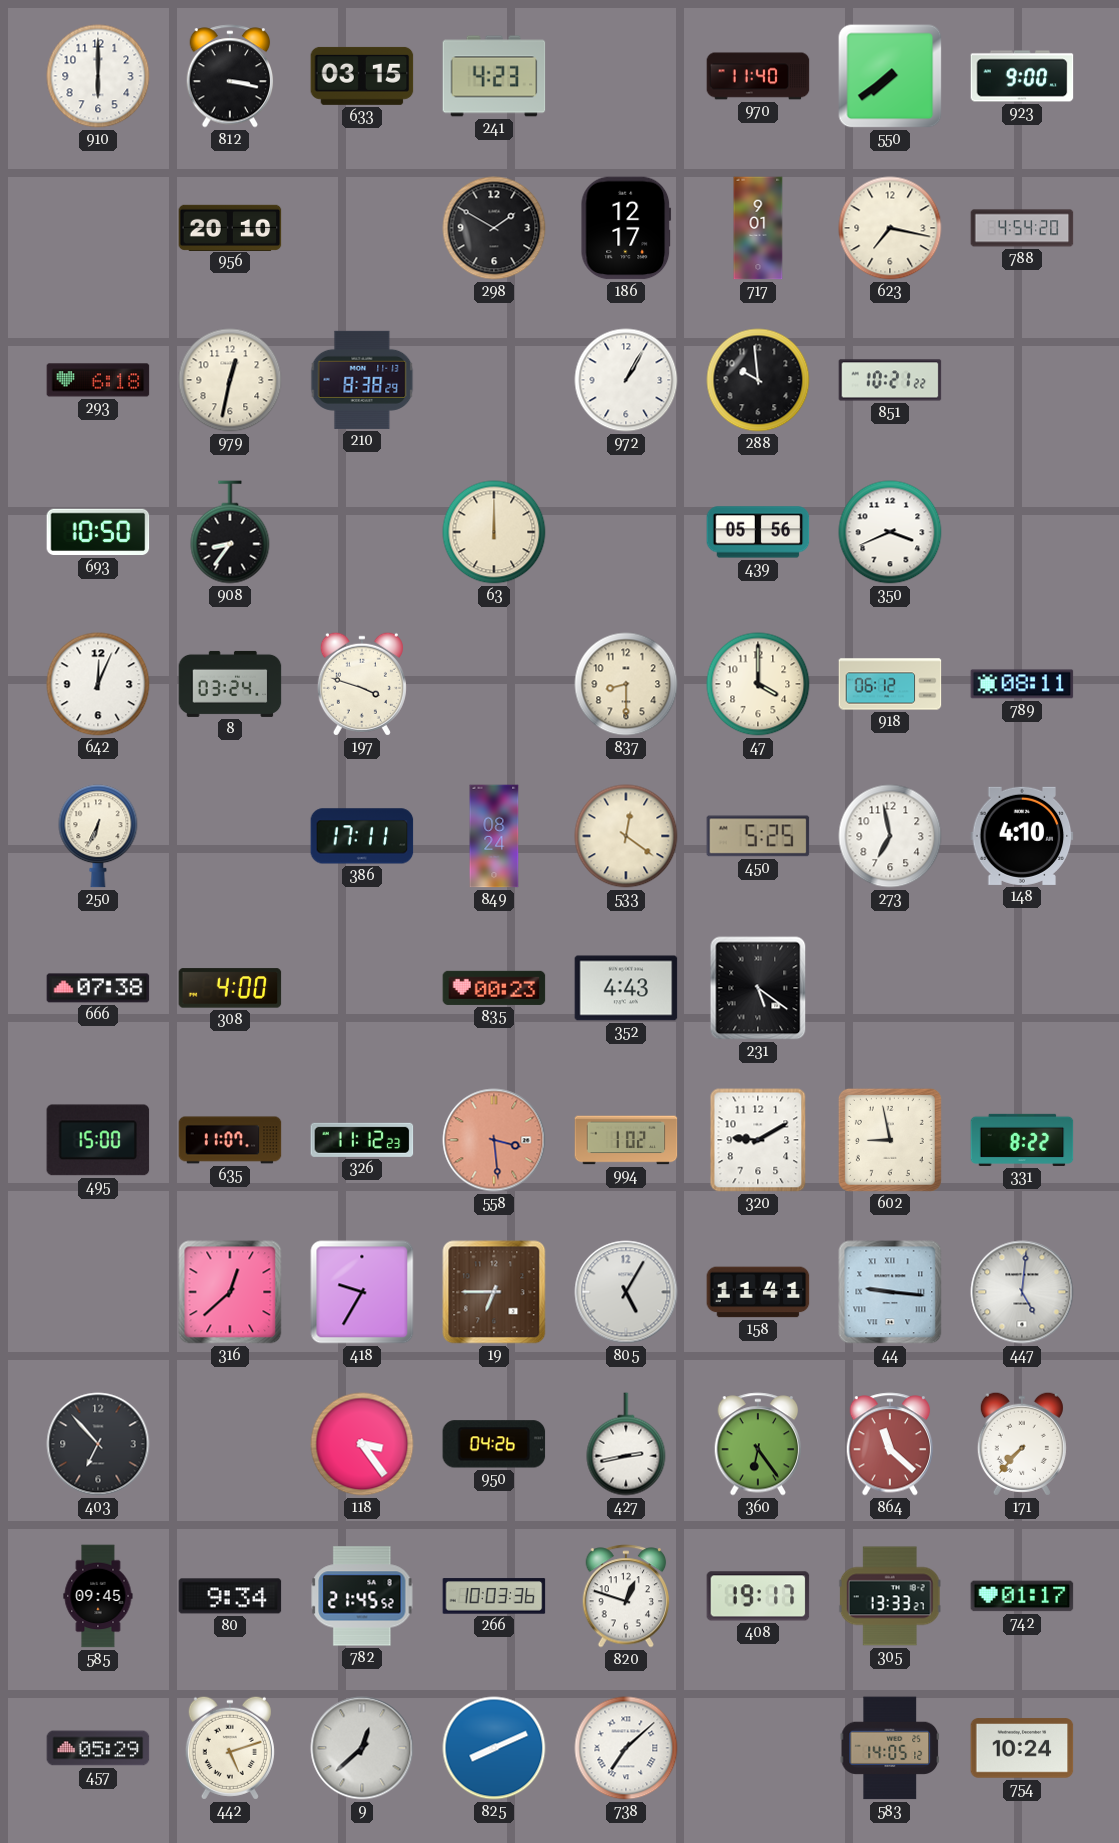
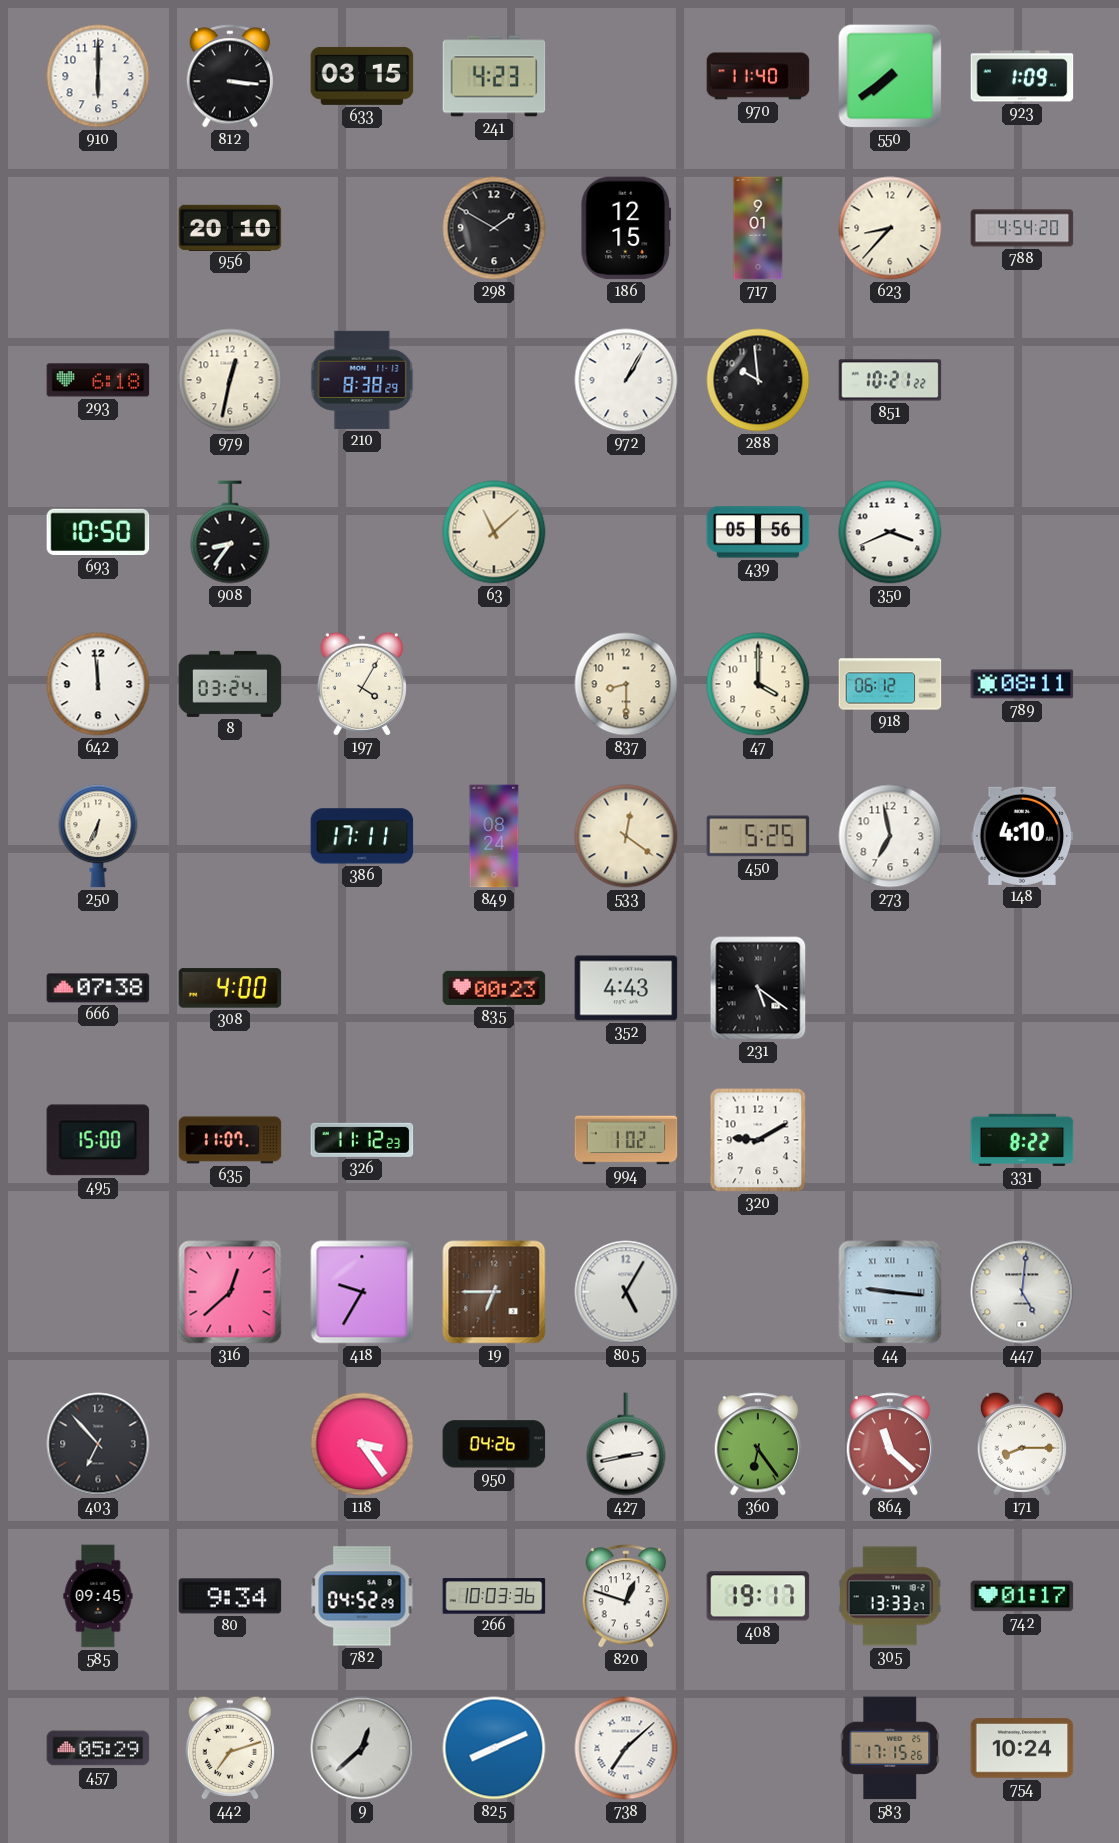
812: 3:17 -> 3:16 (230, 76)
923: 9:00 -> 1:09 (1022, 76)
186: 12:17 -> 12:15 (626, 228)
623: 7:17 -> 8:37 (890, 228)
63: 12:00 -> 11:08 (494, 532)
642: 12:04 -> 11:59 (98, 684)
197: 3:48 -> 4:05 (362, 684)
558: 3:29 -> none (494, 1140)
602: 8:58 -> none (890, 1140)
158: 11:41 -> none (758, 1292)
171: 7:37 -> 8:15 (1022, 1444)
782: 21:45 -> 04:52 (362, 1596)
442: 5:12 -> 7:12 (230, 1748)
583: 14:05 -> 17:15 (890, 1748)
